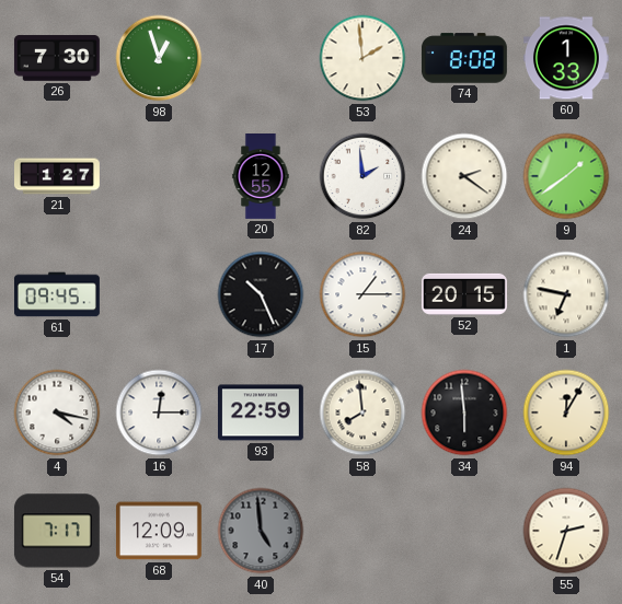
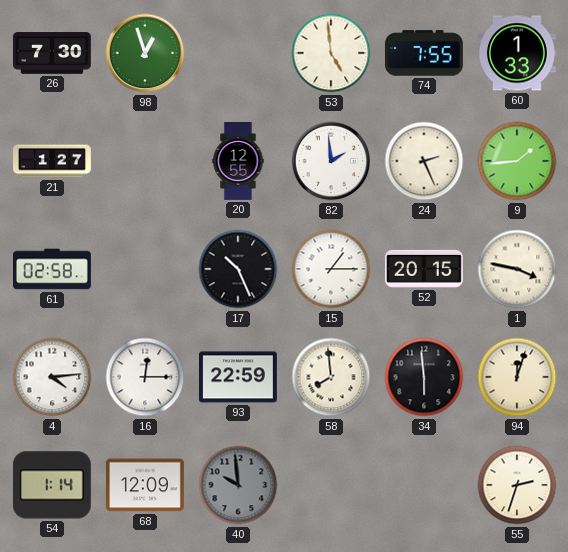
53: 1:59 -> 4:59 (331, 53)
74: 8:08 -> 7:55 (424, 53)
24: 2:21 -> 2:26 (424, 161)
9: 1:39 -> 1:44 (517, 161)
61: 09:45 -> 02:58 (53, 269)
1: 6:47 -> 3:47 (517, 269)
4: 4:17 -> 4:14 (52, 377)
94: 12:05 -> 12:03 (517, 377)
54: 7:17 -> 1:14 (52, 485)
40: 4:59 -> 9:59 (238, 485)
